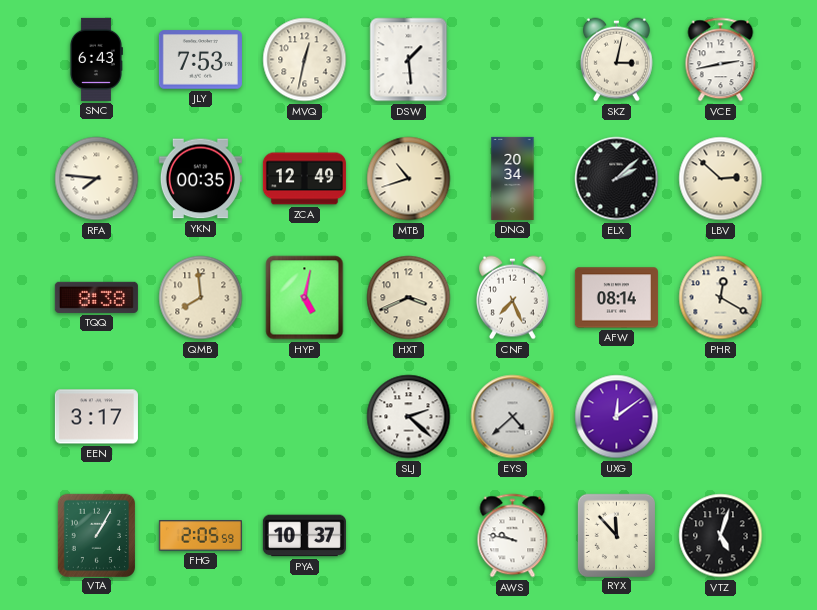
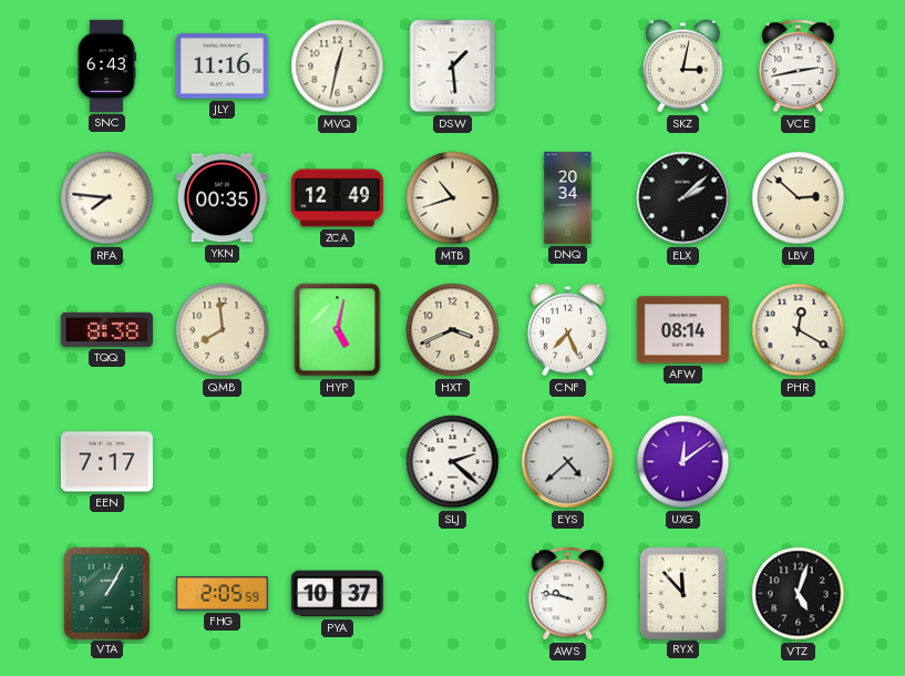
JLY: 7:53 -> 11:16 (222, 66)
EEN: 3:17 -> 7:17 (106, 462)
